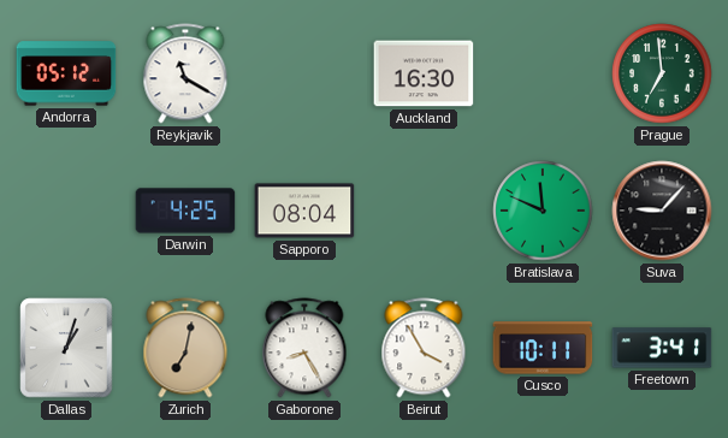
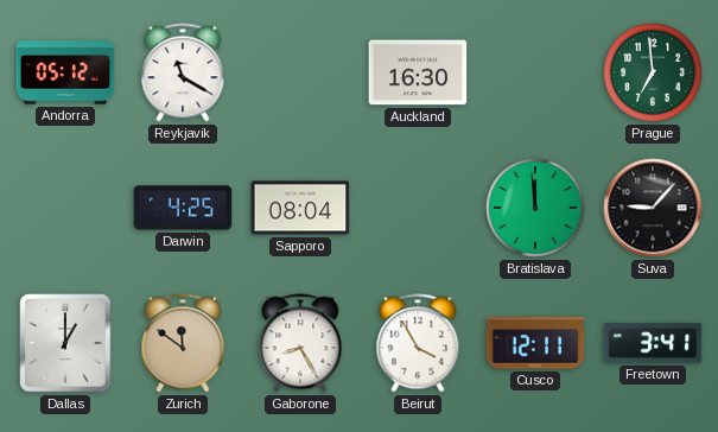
Bratislava: 11:49 -> 11:59 (535, 208)
Dallas: 1:03 -> 1:00 (65, 343)
Zurich: 7:02 -> 11:51 (183, 343)
Cusco: 10:11 -> 12:11 (535, 343)
